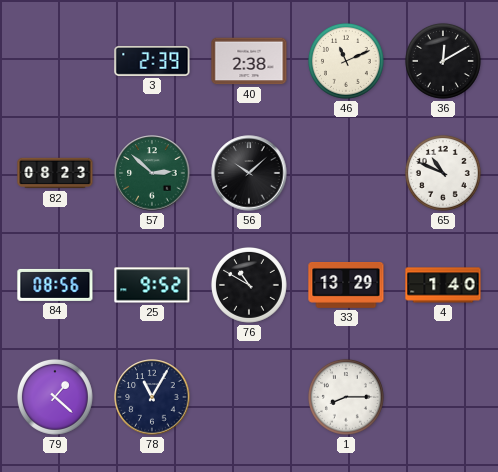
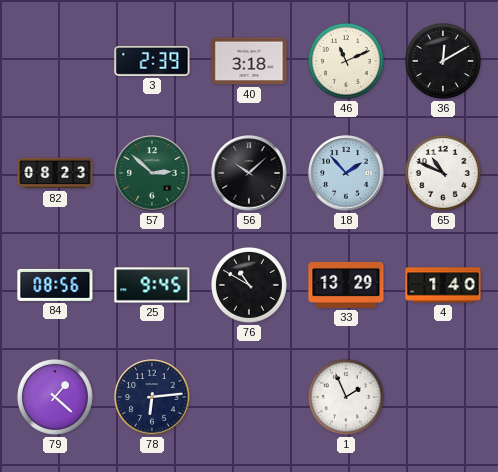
40: 2:38 -> 3:18 (249, 61)
18: none -> 1:53 (346, 173)
25: 9:52 -> 9:45 (152, 285)
78: 11:05 -> 6:14 (152, 397)
1: 8:15 -> 1:56 (346, 397)
